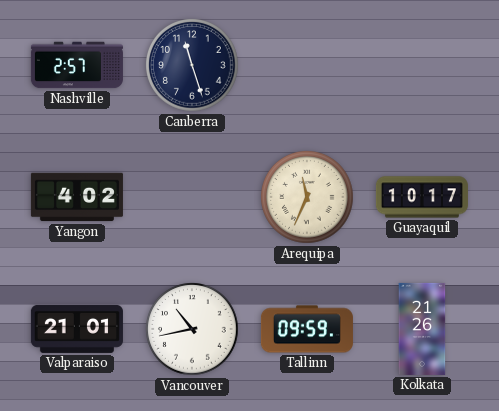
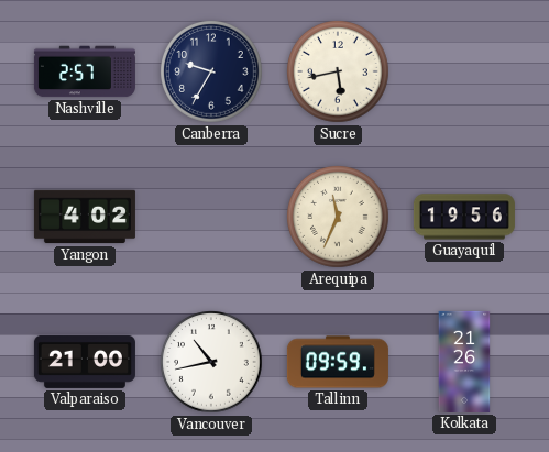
Canberra: 11:27 -> 9:35 (212, 73)
Sucre: none -> 5:43 (339, 73)
Guayaquil: 10:17 -> 19:56 (464, 217)
Valparaiso: 21:01 -> 21:00 (85, 362)
